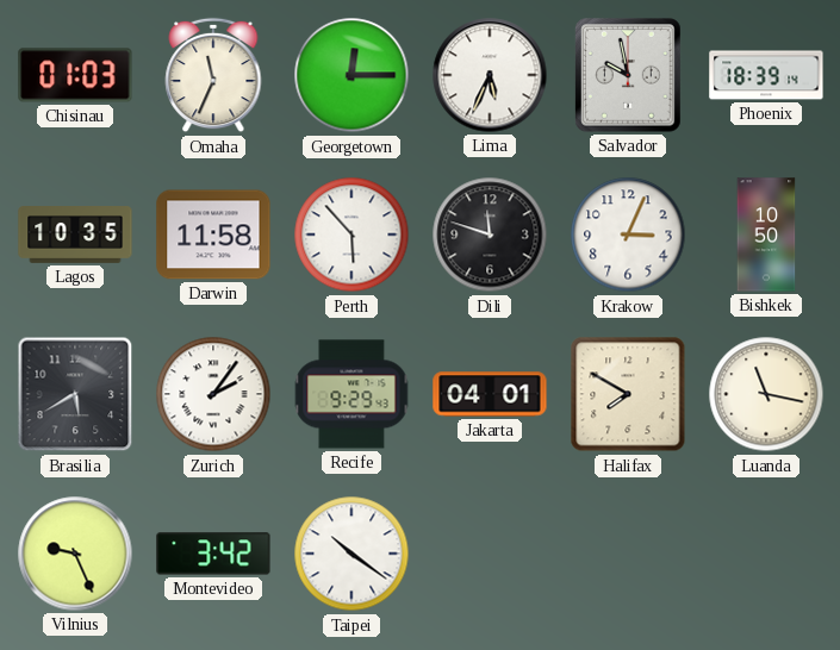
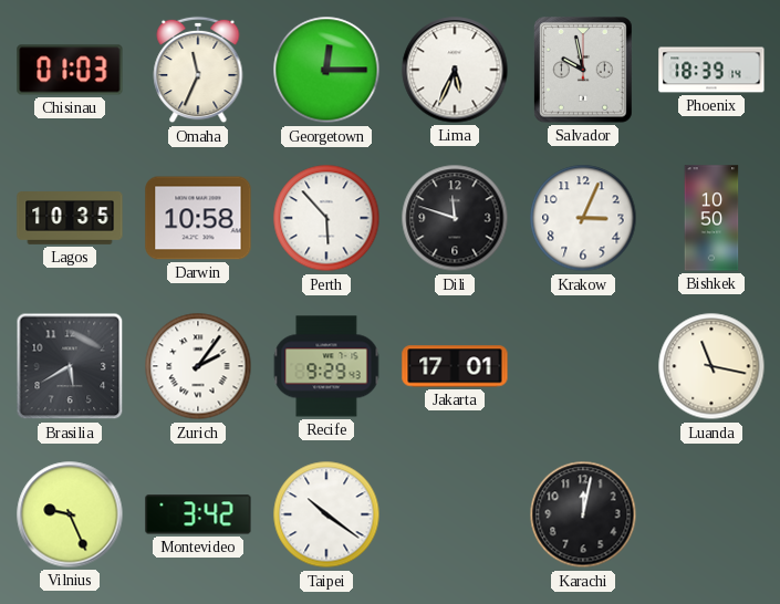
Darwin: 11:58 -> 10:58 (198, 218)
Jakarta: 04:01 -> 17:01 (455, 366)
Halifax: 7:50 -> none (628, 394)
Karachi: none -> 12:02 (583, 514)
